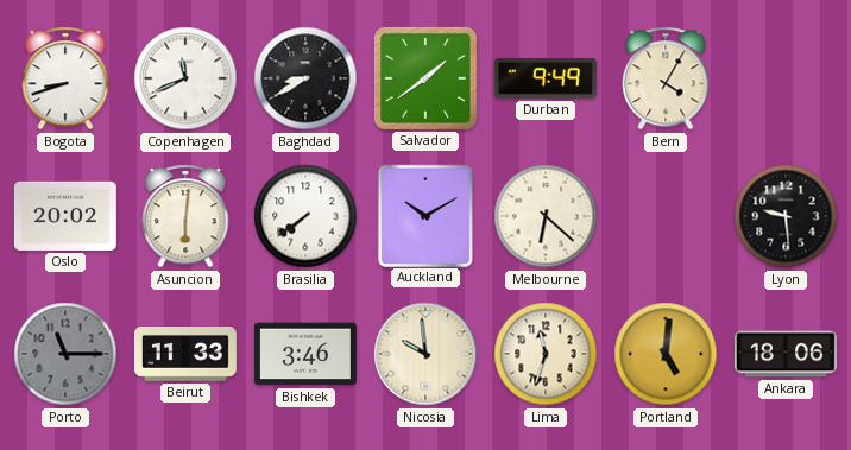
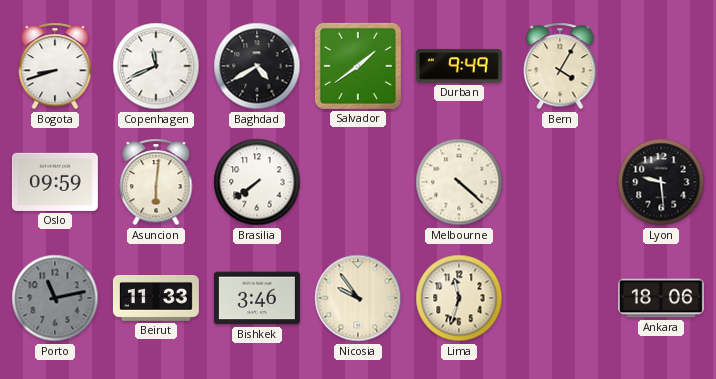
Baghdad: 8:40 -> 4:40 (257, 66)
Oslo: 20:02 -> 09:59 (55, 182)
Auckland: 10:10 -> none (424, 215)
Melbourne: 6:22 -> 4:22 (459, 182)
Porto: 11:15 -> 11:13 (55, 298)
Nicosia: 9:59 -> 9:54 (358, 298)
Portland: 5:01 -> none (666, 354)
